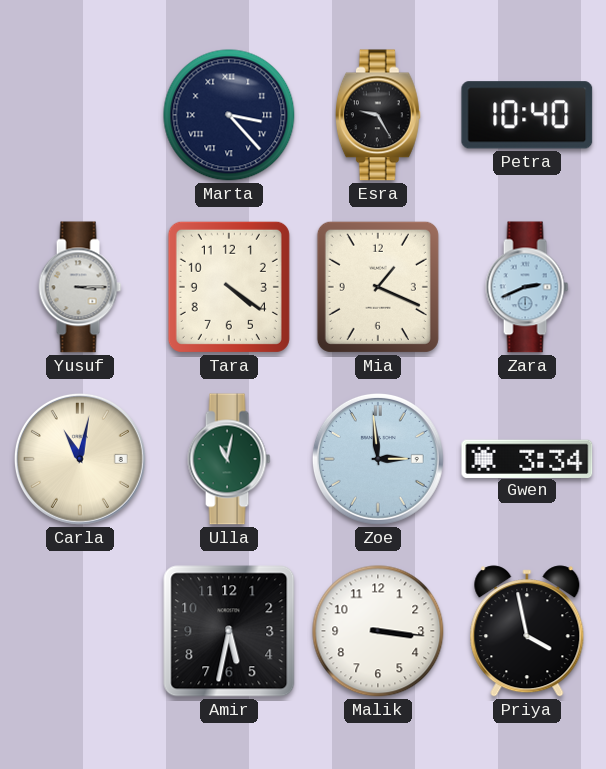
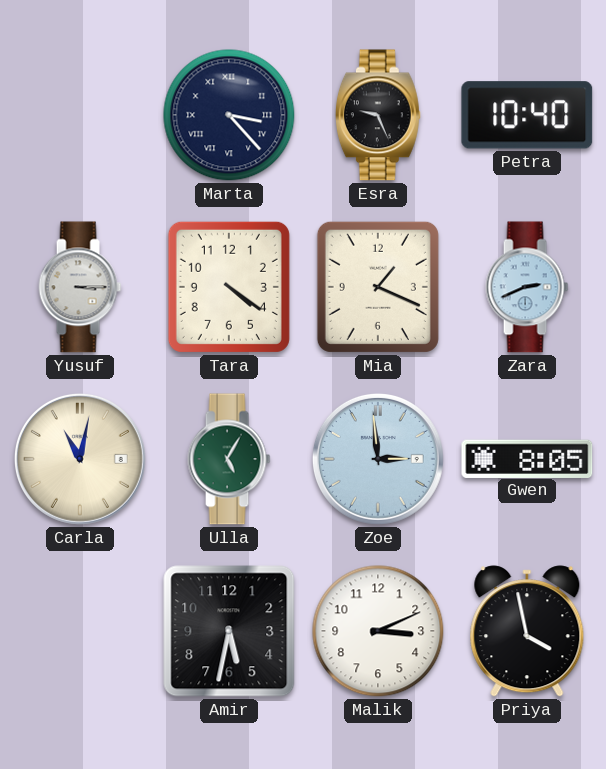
Esra: 9:25 -> 9:26 (378, 115)
Ulla: 11:02 -> 5:05 (229, 459)
Gwen: 3:34 -> 8:05 (527, 458)
Malik: 3:16 -> 3:11 (378, 631)
